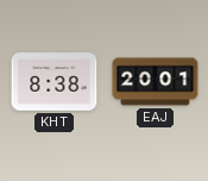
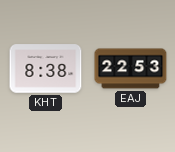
EAJ: 20:01 -> 22:53 (131, 69)
